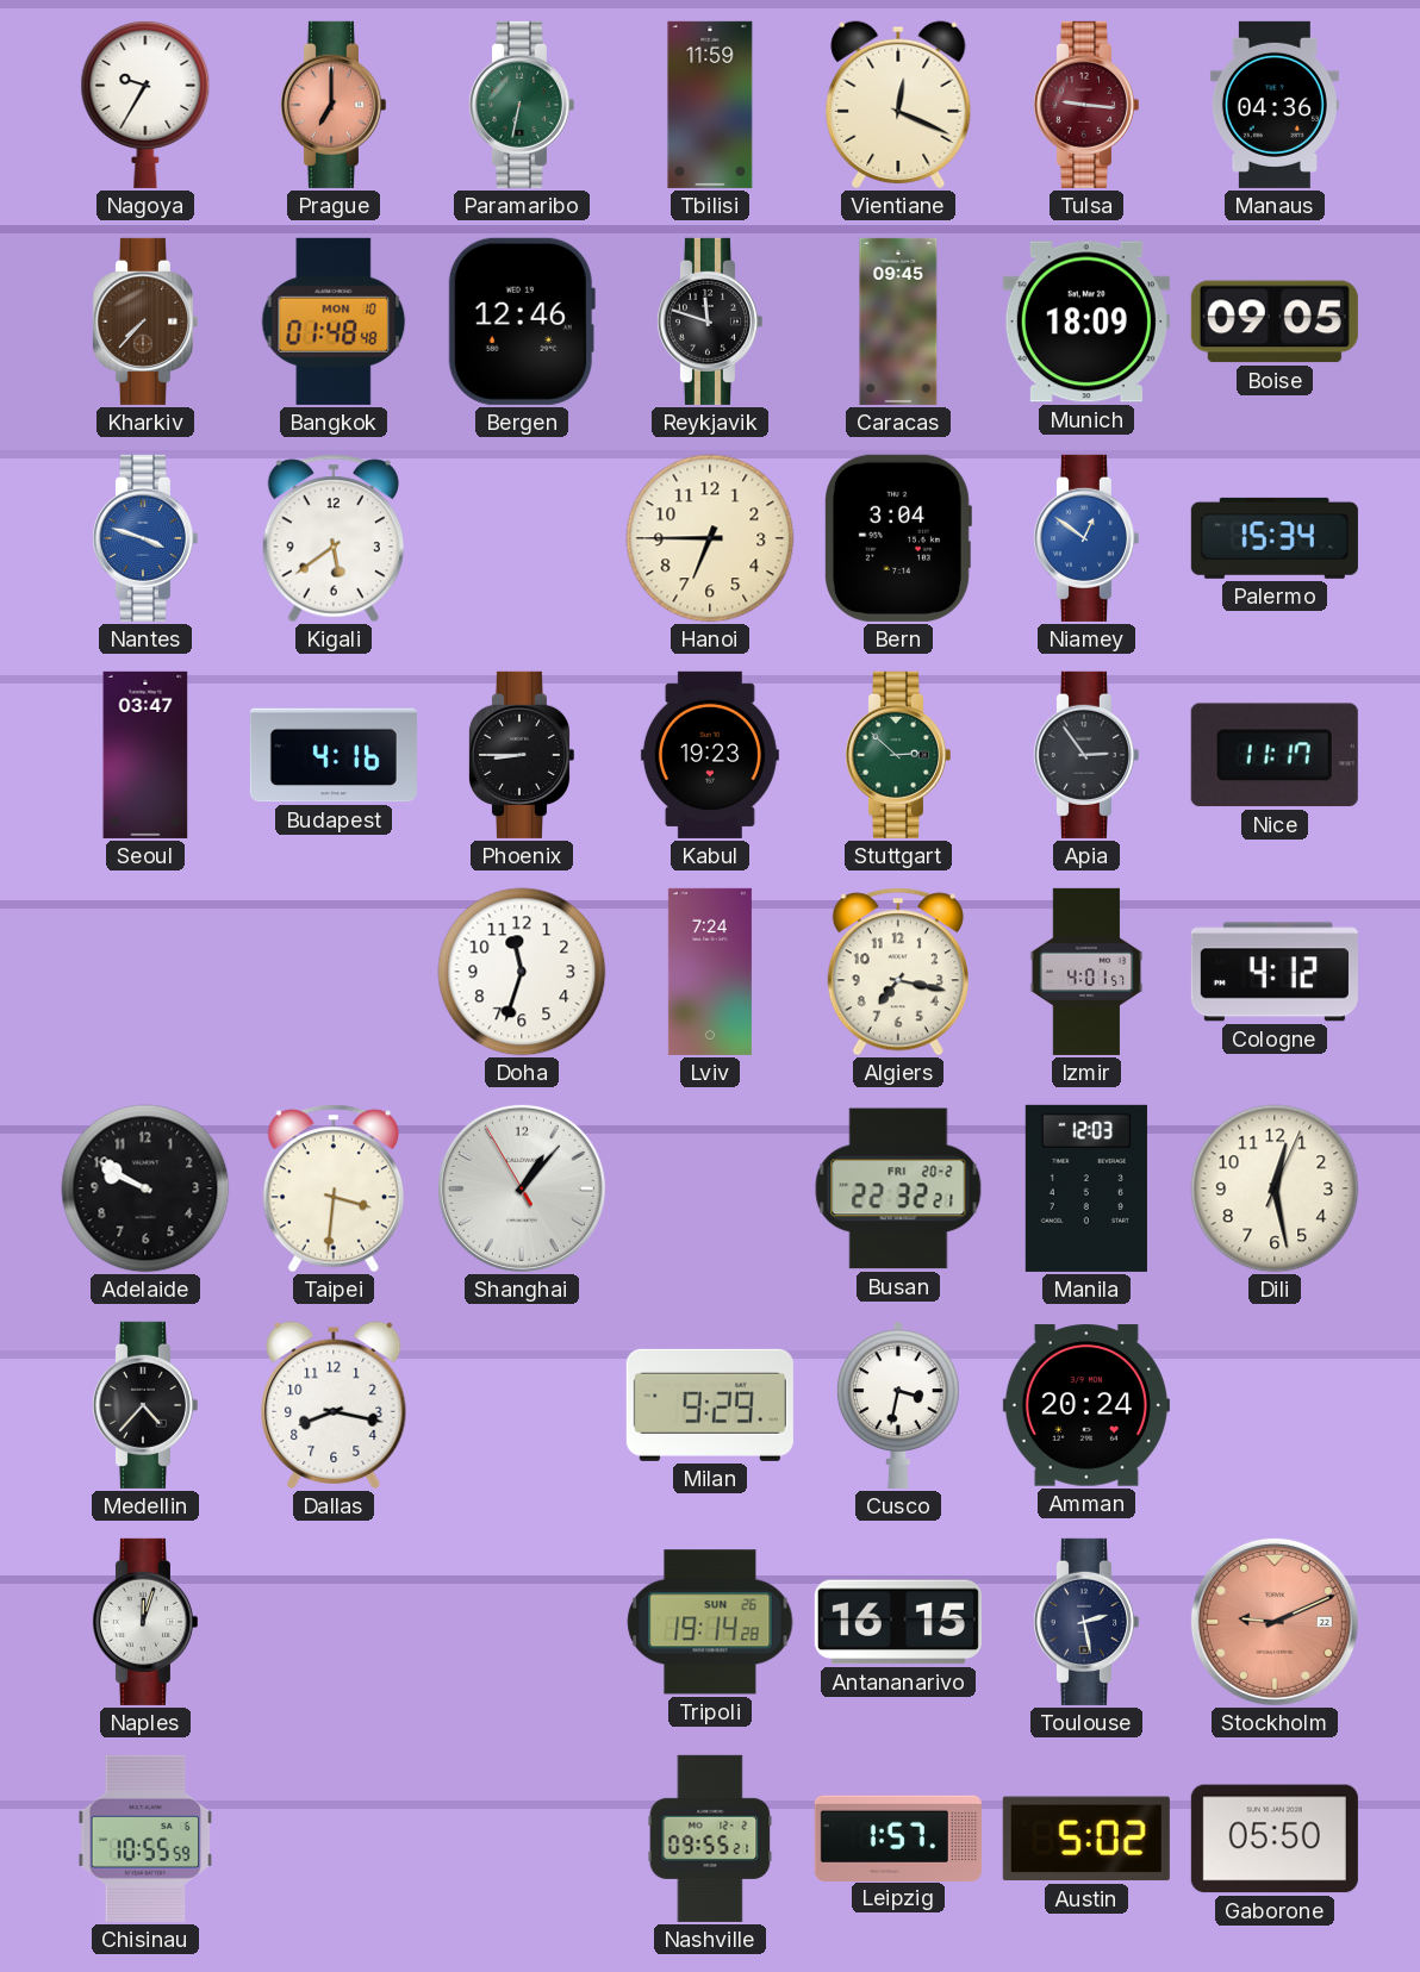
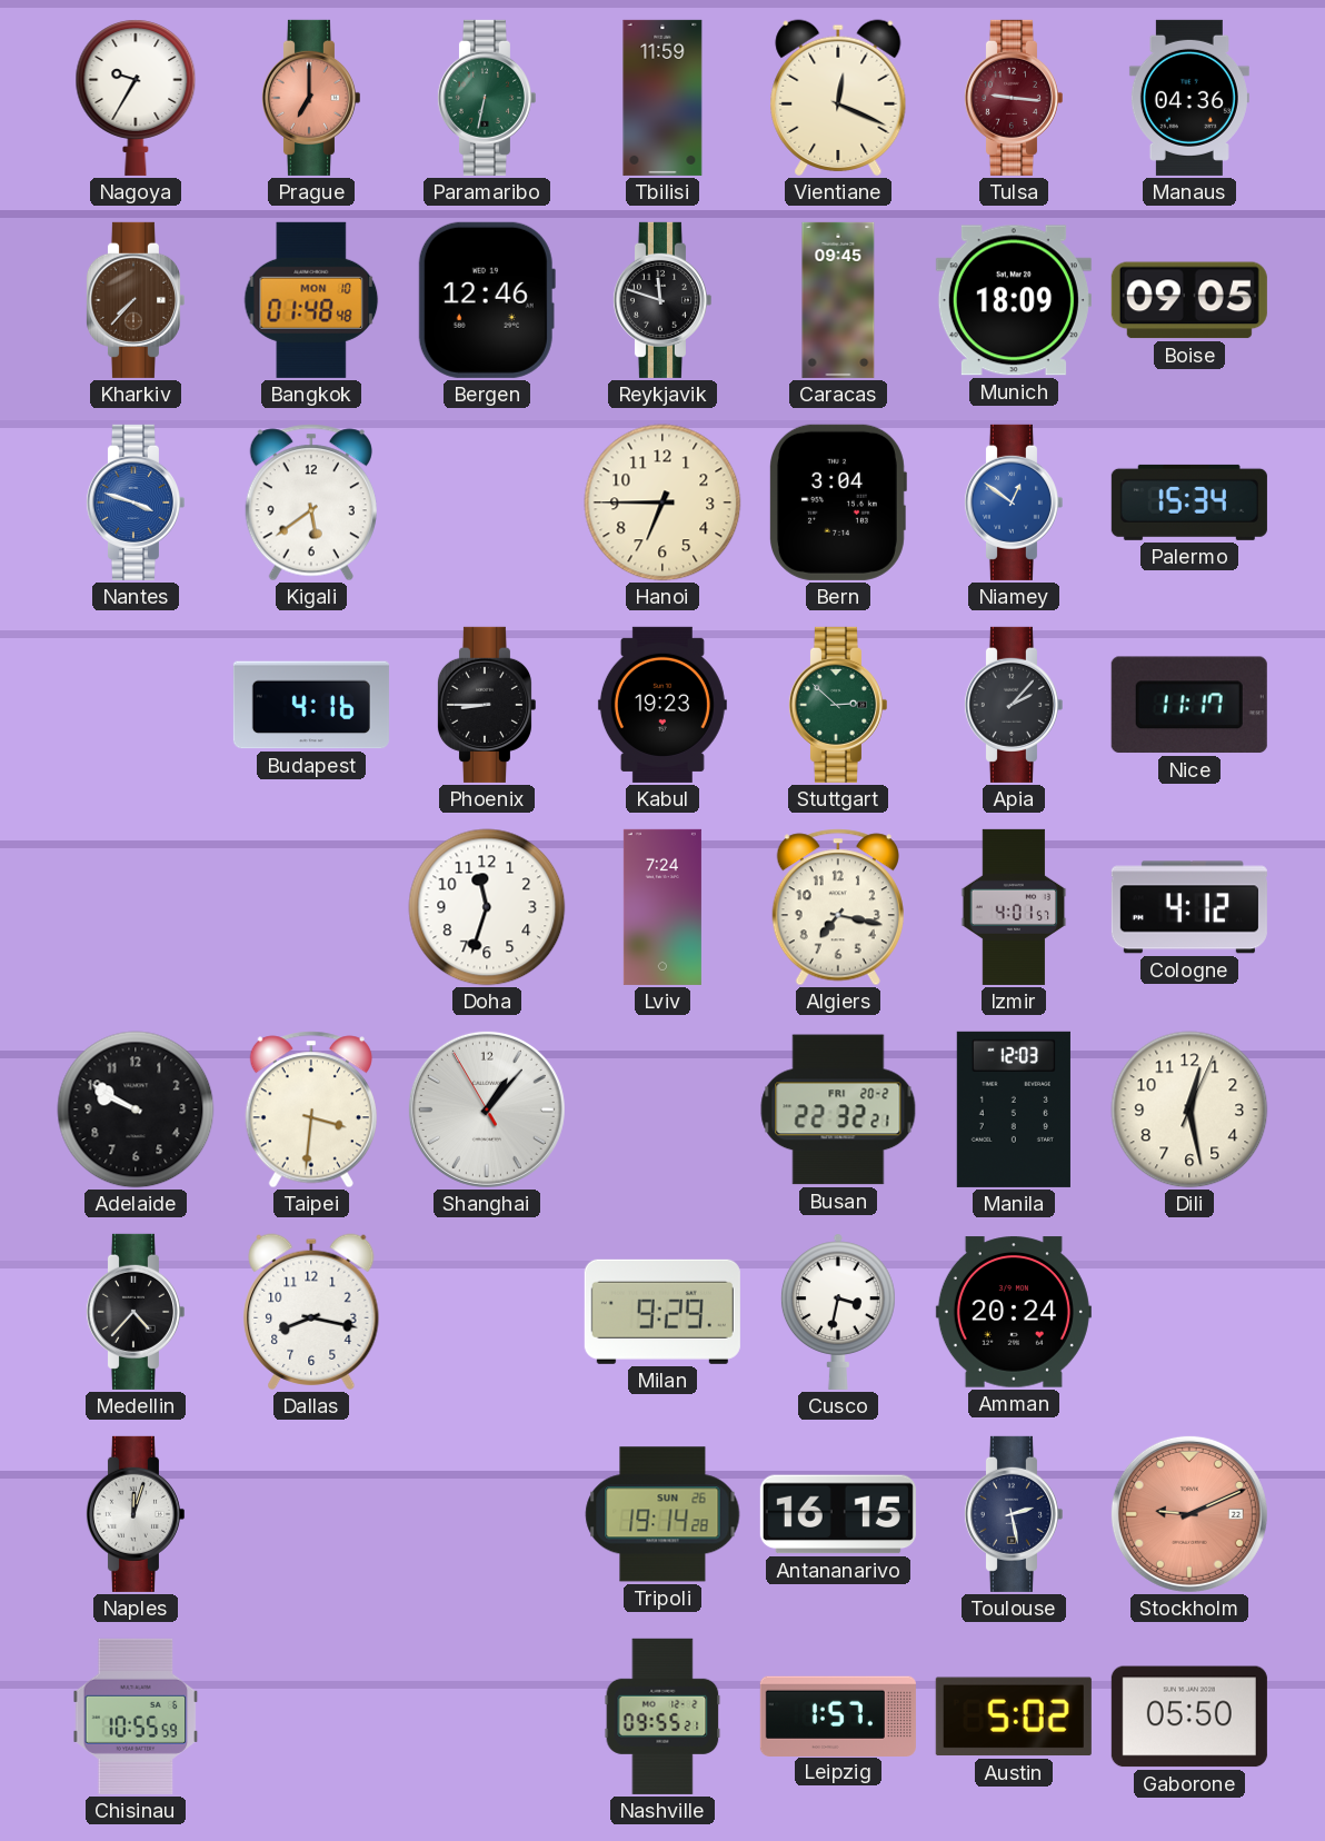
Seoul: 03:47 -> none (145, 755)
Apia: 2:54 -> 2:07 (1013, 705)
